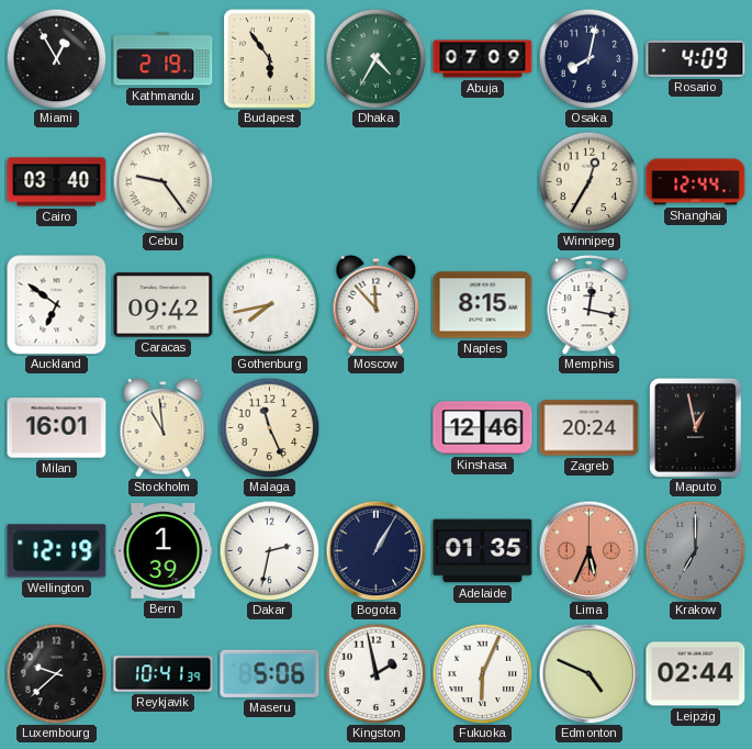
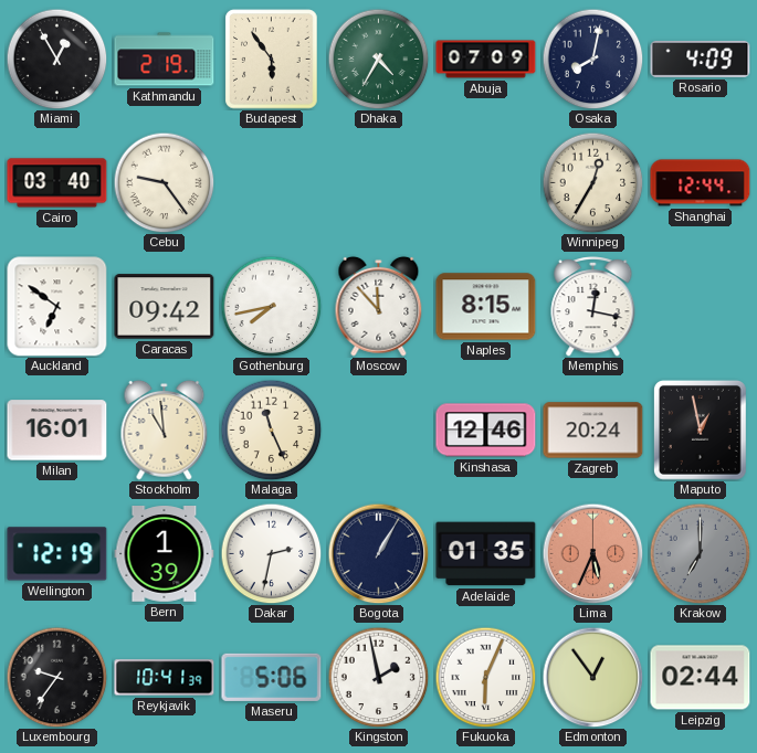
Luxembourg: 9:38 -> 9:36 (56, 677)
Edmonton: 4:49 -> 12:54 (592, 677)
